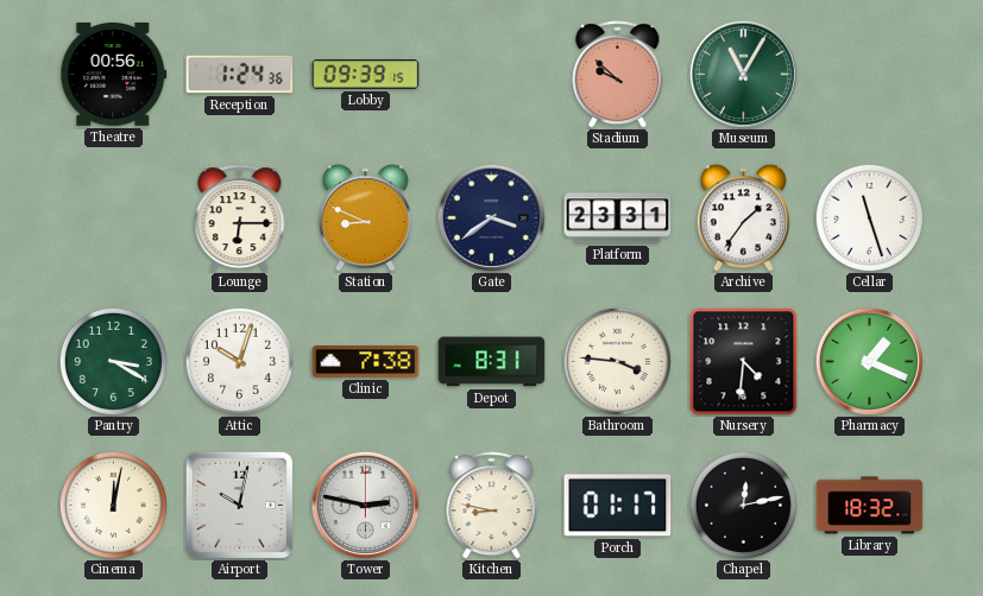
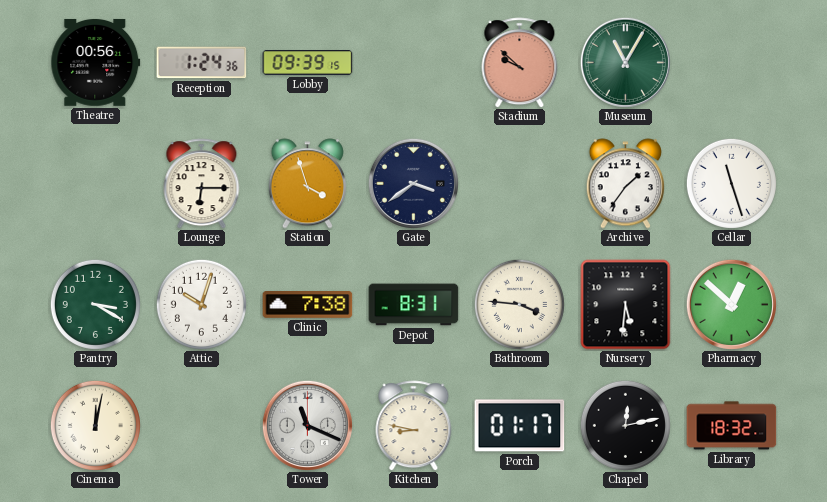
Station: 8:49 -> 3:57 (307, 184)
Platform: 23:31 -> none (618, 218)
Nursery: 4:31 -> 5:31 (626, 305)
Pharmacy: 1:19 -> 12:52 (731, 304)
Airport: 10:02 -> none (239, 505)
Tower: 2:47 -> 11:19 (307, 425)
